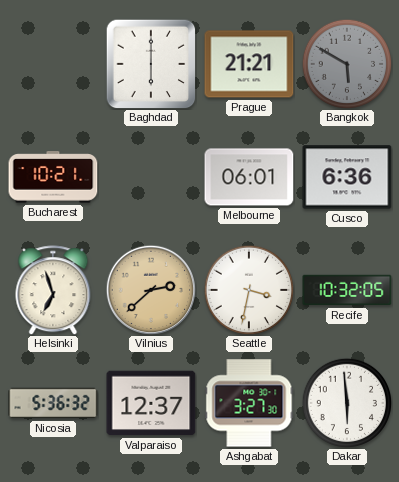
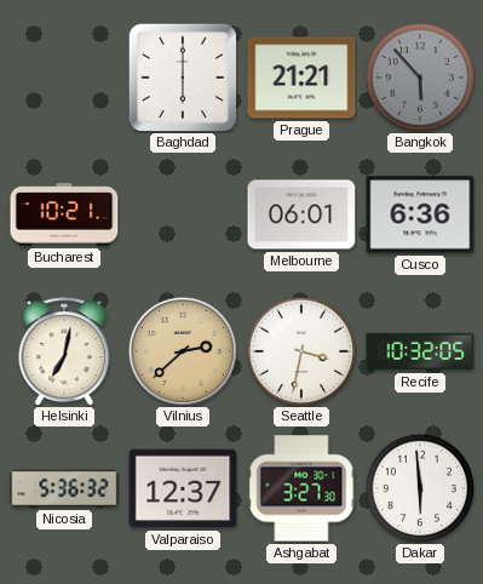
Bangkok: 5:50 -> 5:53 (420, 78)
Helsinki: 6:57 -> 7:02 (64, 351)
